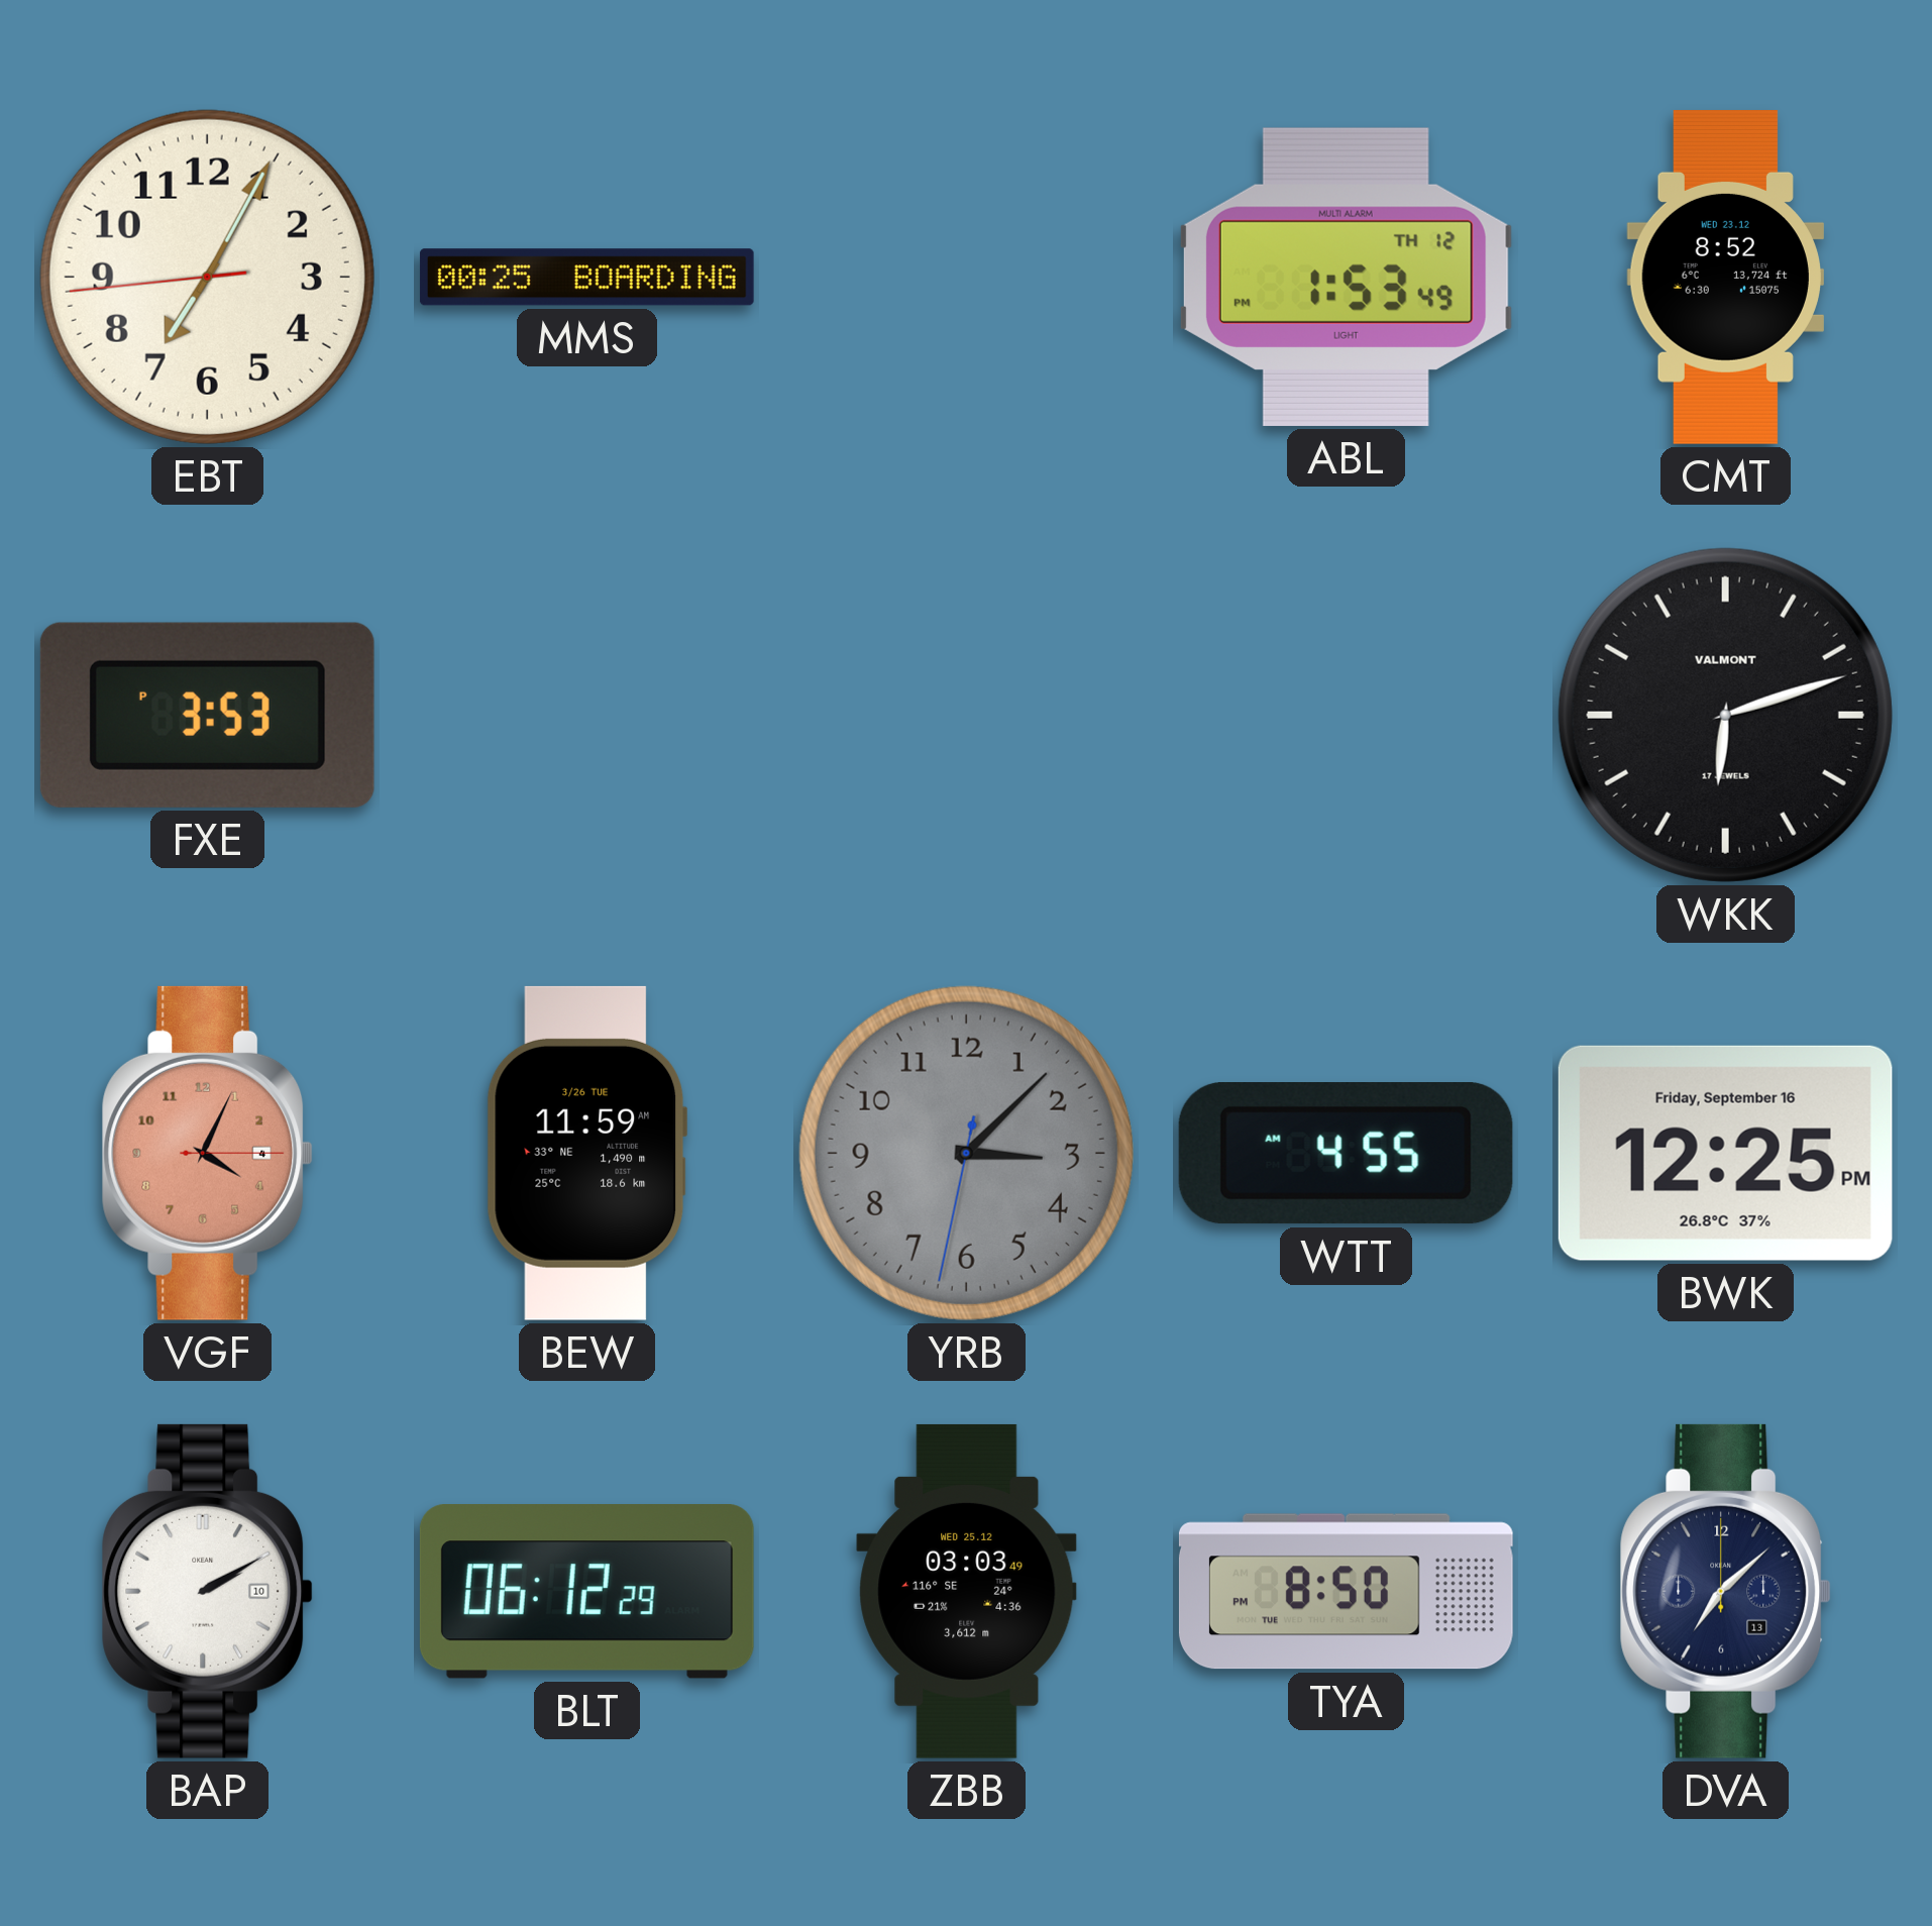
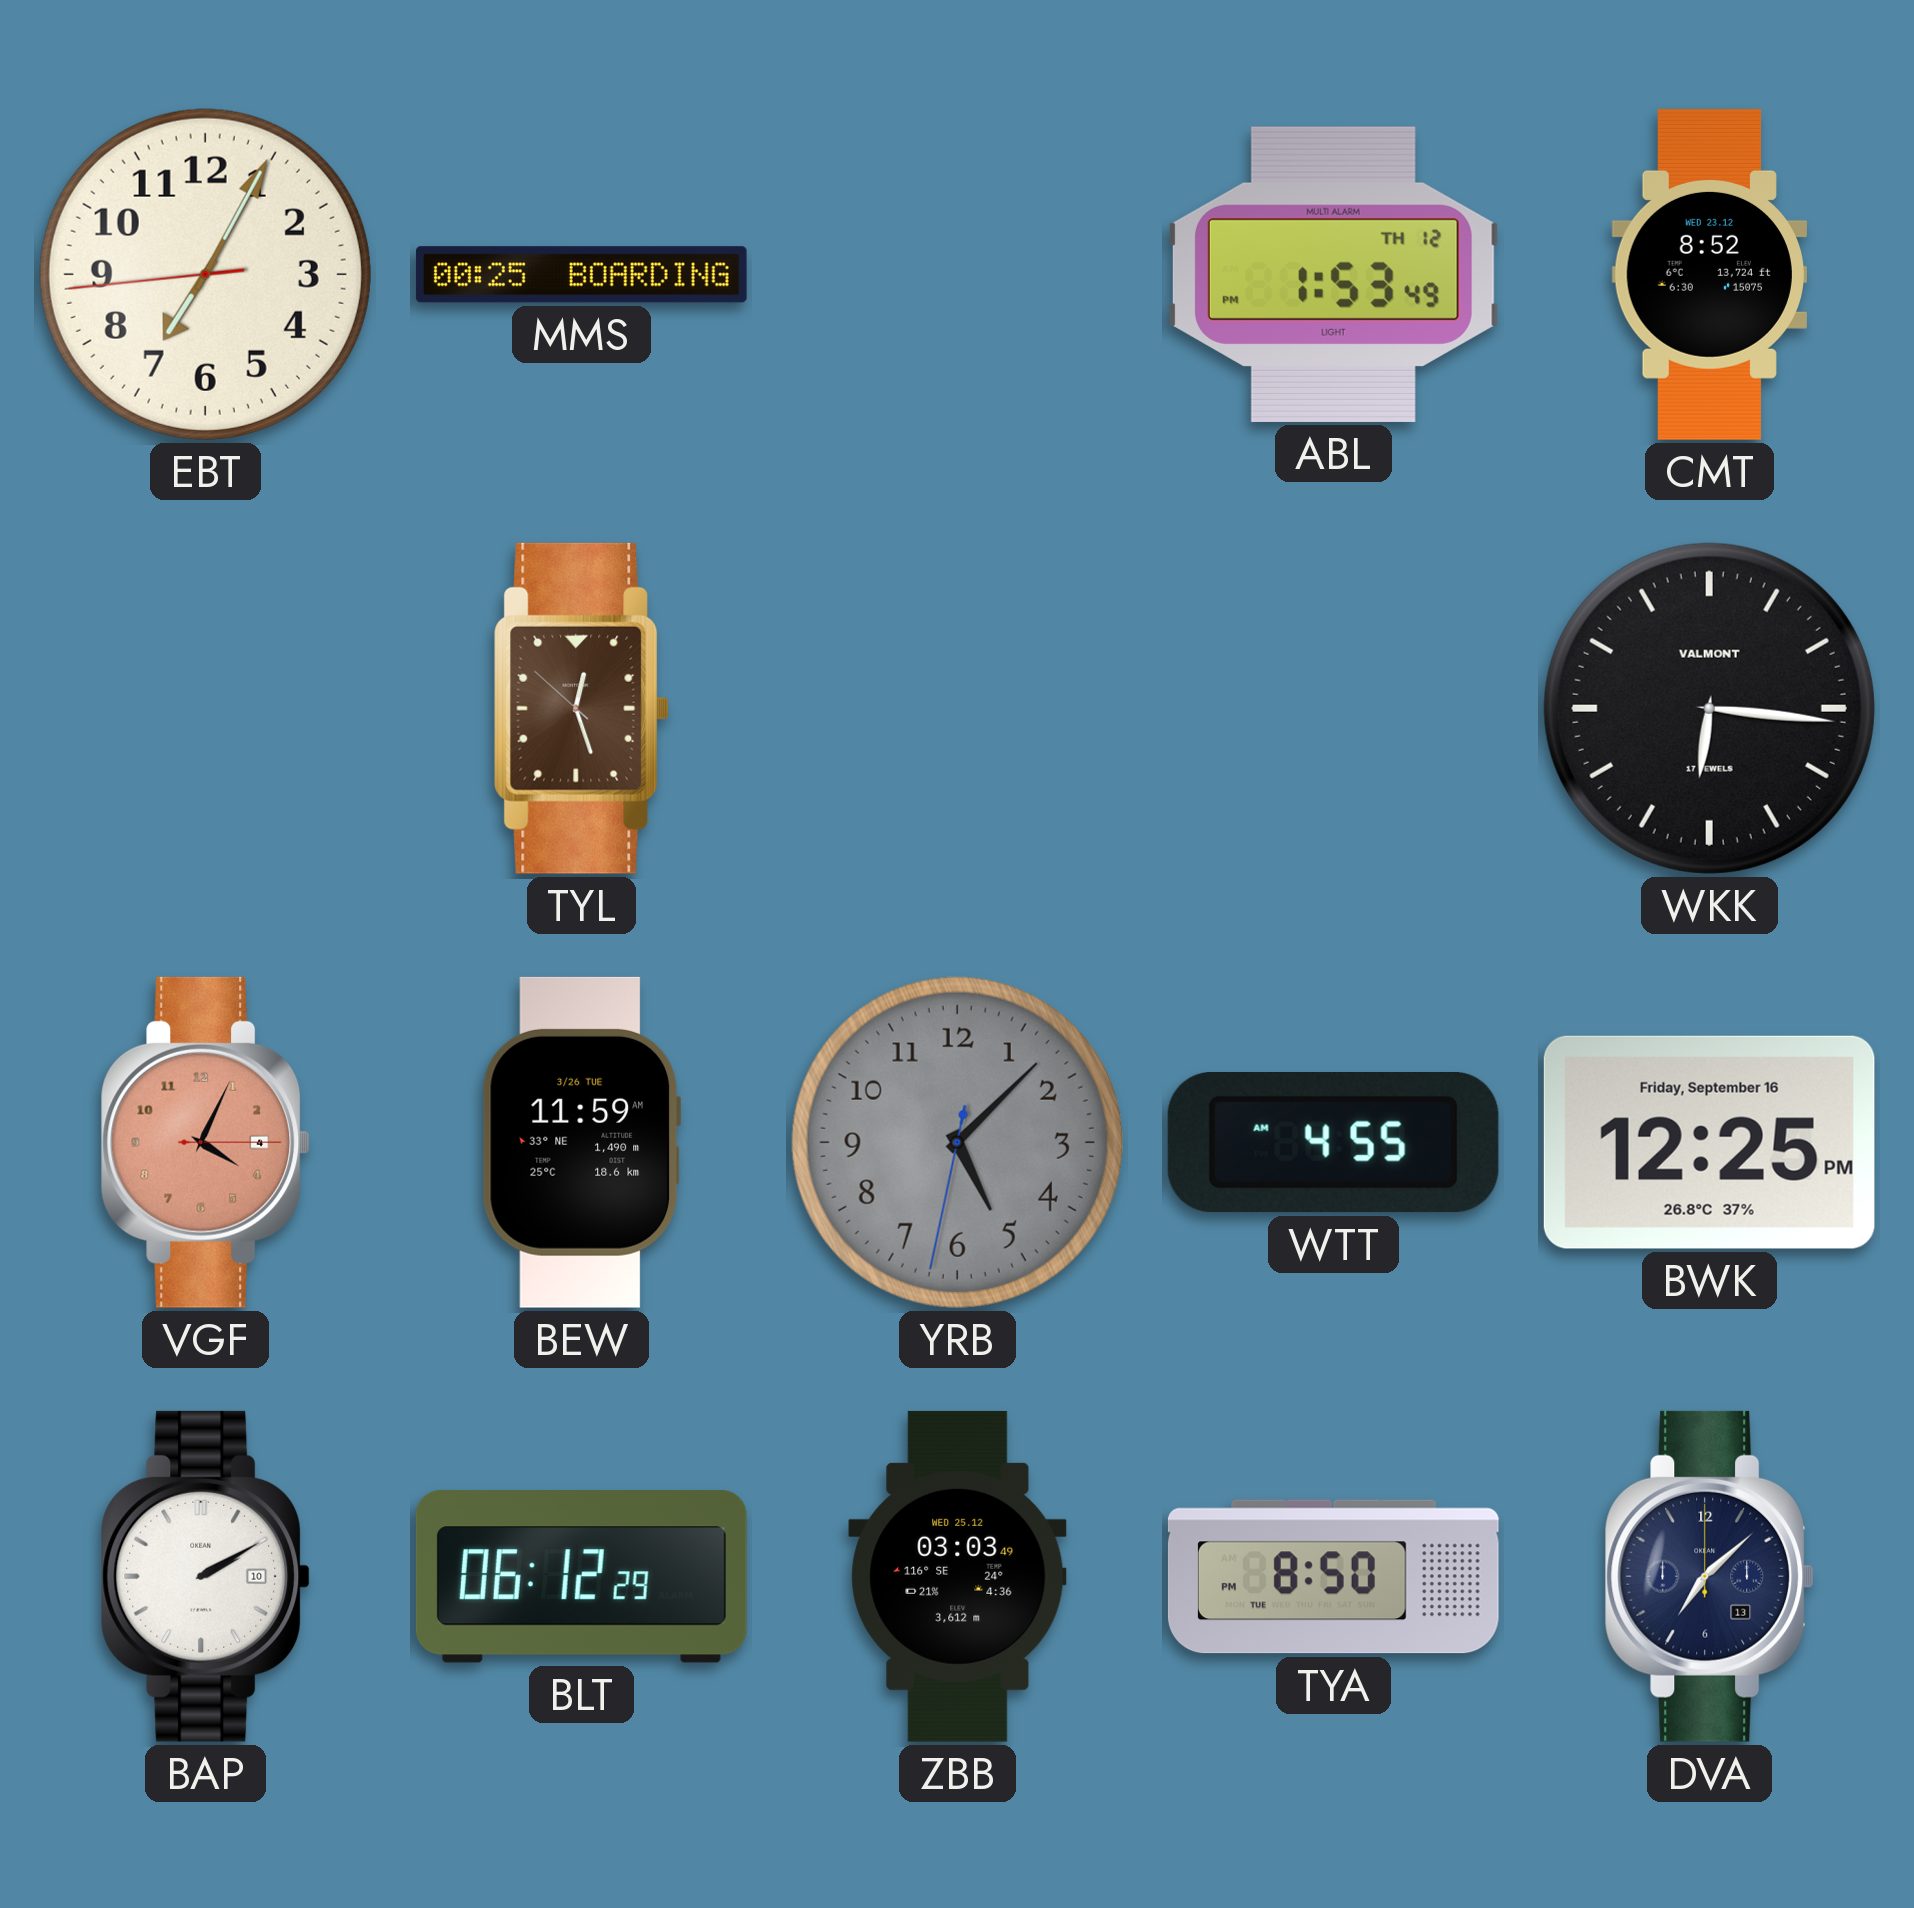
FXE: 3:53 -> none (207, 715)
TYL: none -> 12:26 (582, 708)
WKK: 6:12 -> 6:16 (1709, 708)
YRB: 3:07 -> 5:07 (957, 1142)
